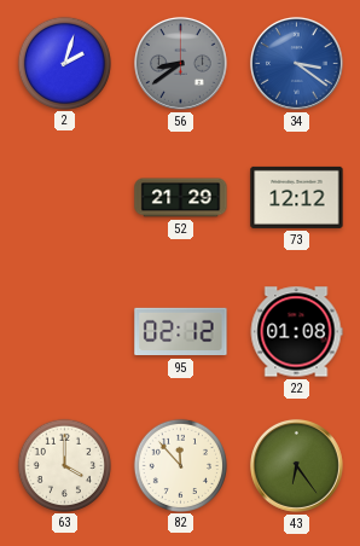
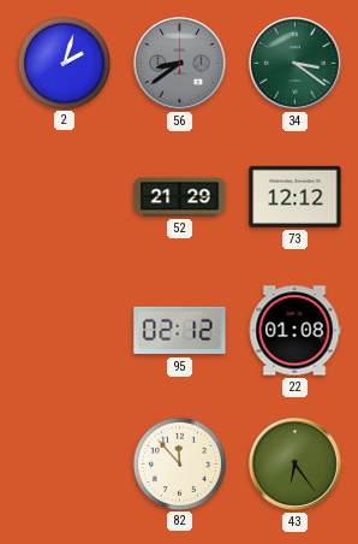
34 dial: blue -> green (294, 63)
63: 4:00 -> none (64, 465)
